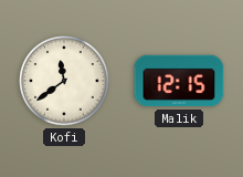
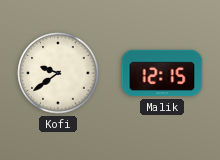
Kofi: 11:39 -> 9:39 (58, 73)
